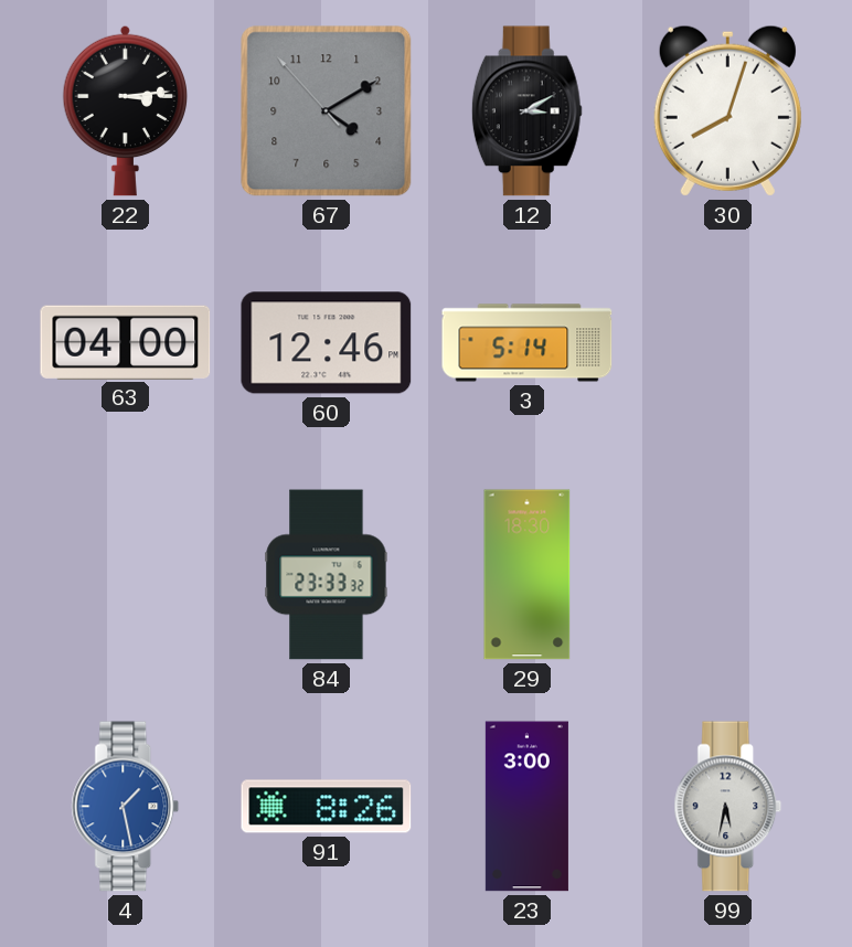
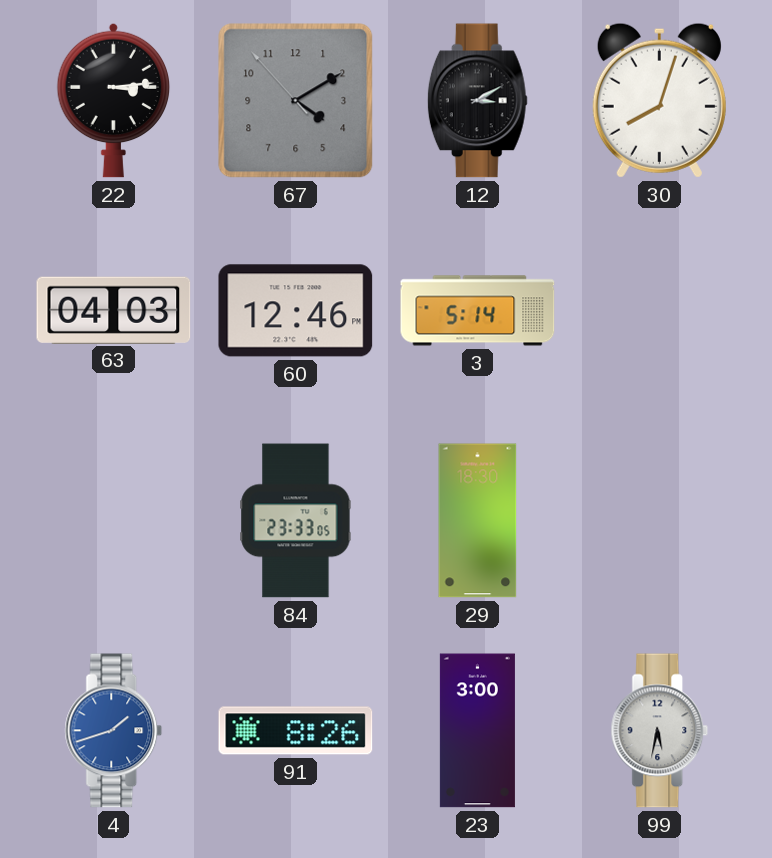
63: 04:00 -> 04:03 (114, 310)
84: 23:33:32 -> 23:33:05 (296, 521)
4: 1:28 -> 1:42 (114, 731)
